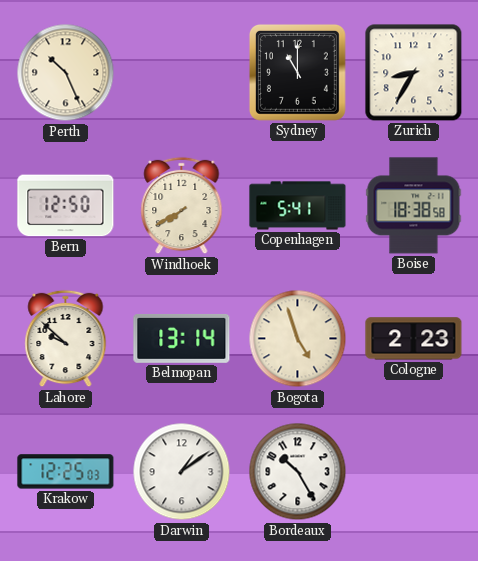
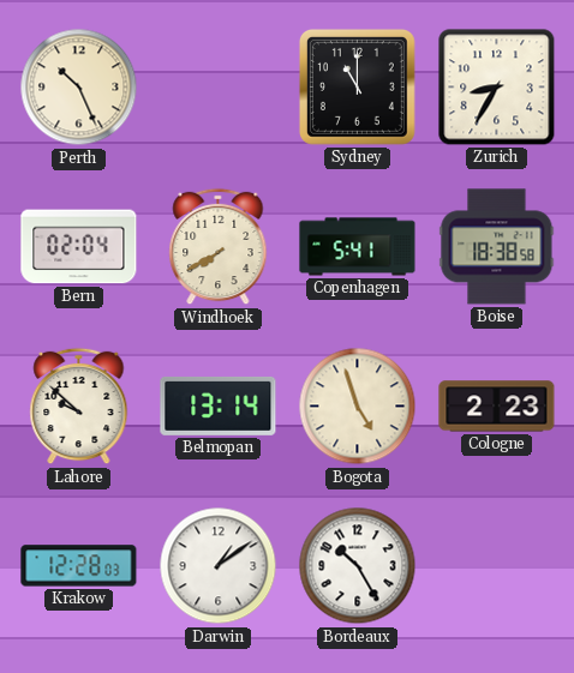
Bern: 12:50 -> 02:04 (79, 247)
Krakow: 12:25 -> 12:28 (79, 566)
